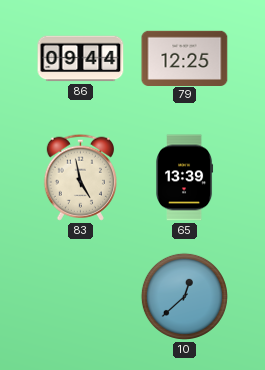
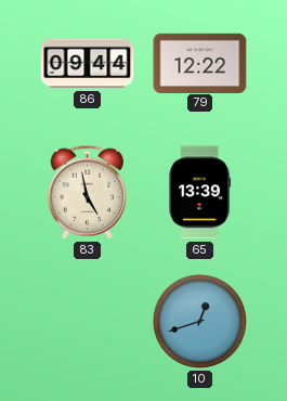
79: 12:25 -> 12:22 (200, 63)
10: 12:38 -> 12:42 (199, 321)
